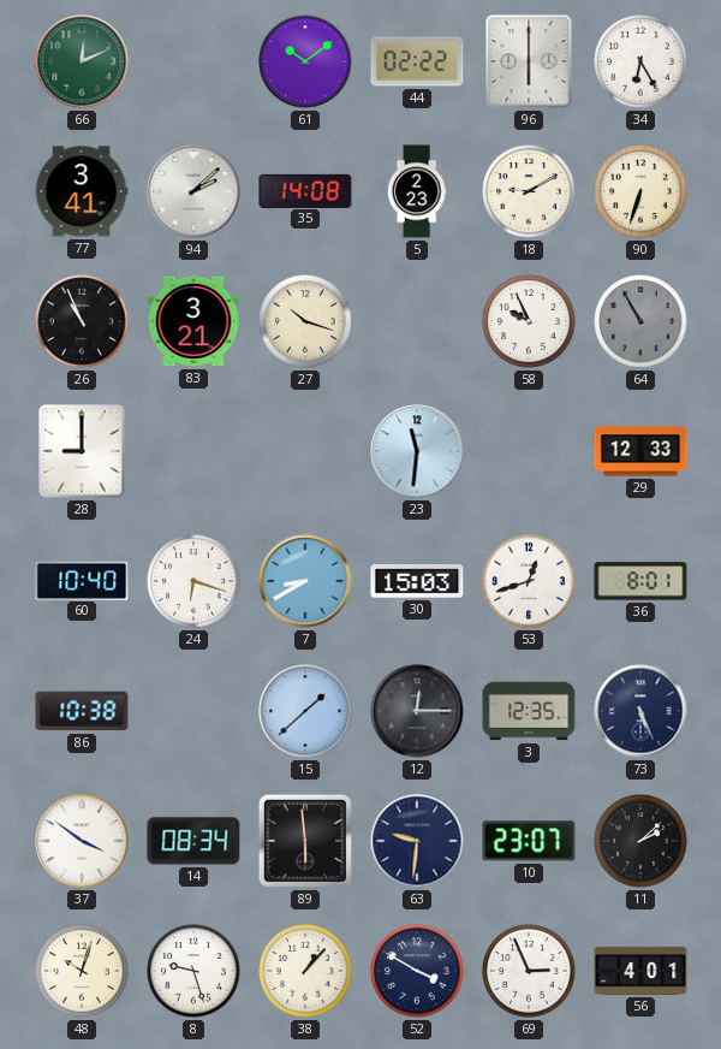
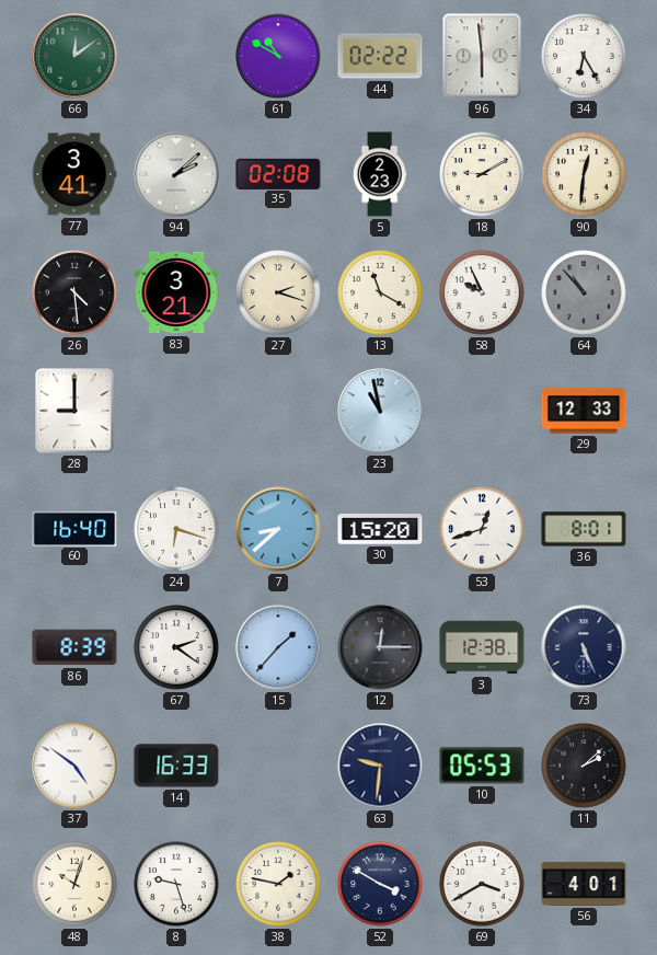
66: 12:11 -> 12:09 (74, 56)
61: 10:09 -> 10:50 (278, 56)
96: 6:00 -> 5:59 (482, 56)
35: 14:08 -> 02:08 (278, 173)
90: 6:33 -> 12:31 (584, 174)
26: 10:56 -> 4:29 (74, 292)
27: 10:18 -> 2:18 (278, 292)
13: none -> 11:20 (380, 292)
64: 10:55 -> 10:53 (584, 292)
23: 11:31 -> 10:58 (380, 411)
60: 10:40 -> 16:40 (74, 528)
7: 8:40 -> 8:38 (278, 529)
30: 15:03 -> 15:20 (380, 529)
86: 10:38 -> 8:39 (74, 647)
67: none -> 2:21 (176, 647)
15: 1:38 -> 1:37 (278, 647)
3: 12:35 -> 12:38 (482, 647)
37: 3:51 -> 4:51 (74, 766)
14: 08:34 -> 16:33 (176, 766)
89: 5:59 -> none (305, 841)
10: 23:07 -> 05:53 (482, 766)
38: 1:07 -> 1:47 (278, 884)
69: 2:56 -> 3:40 (482, 884)
